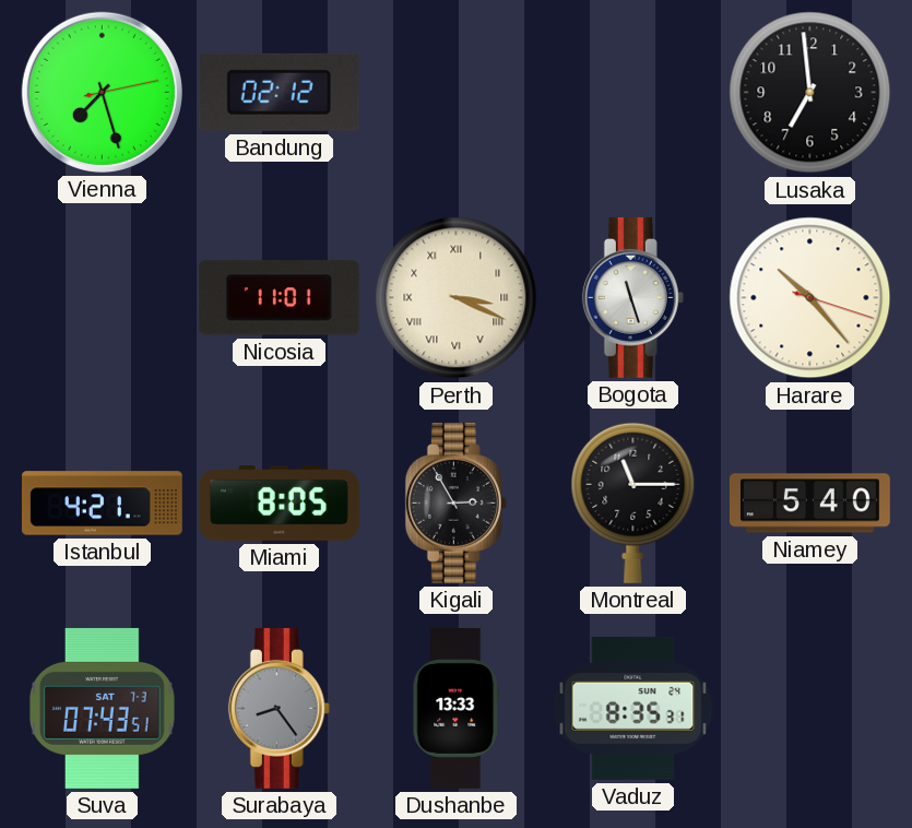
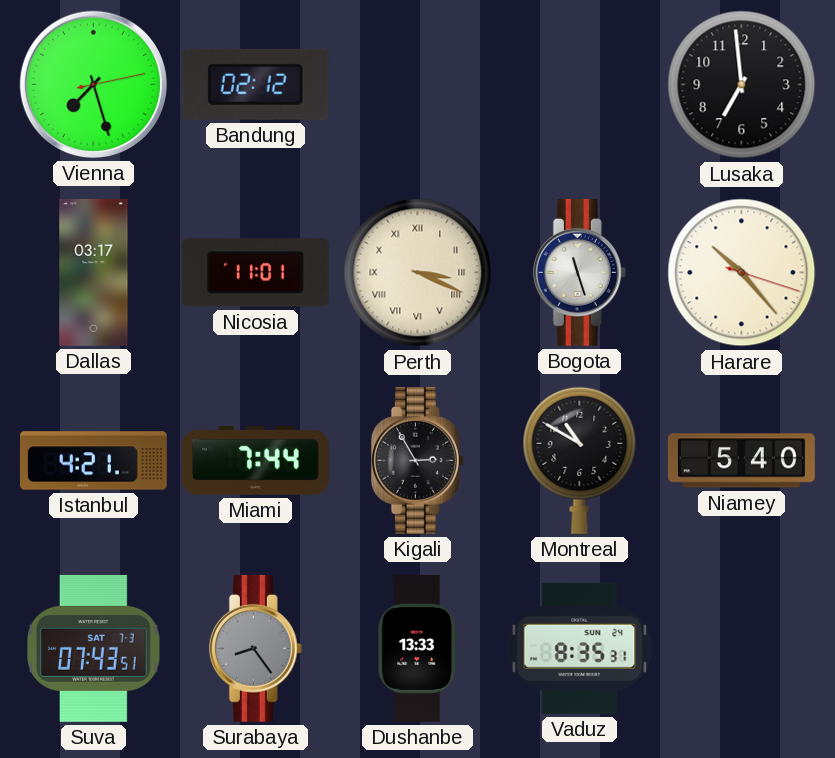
Dallas: none -> 03:17 (94, 273)
Miami: 8:05 -> 7:44 (255, 461)
Montreal: 11:15 -> 10:50 (580, 460)
